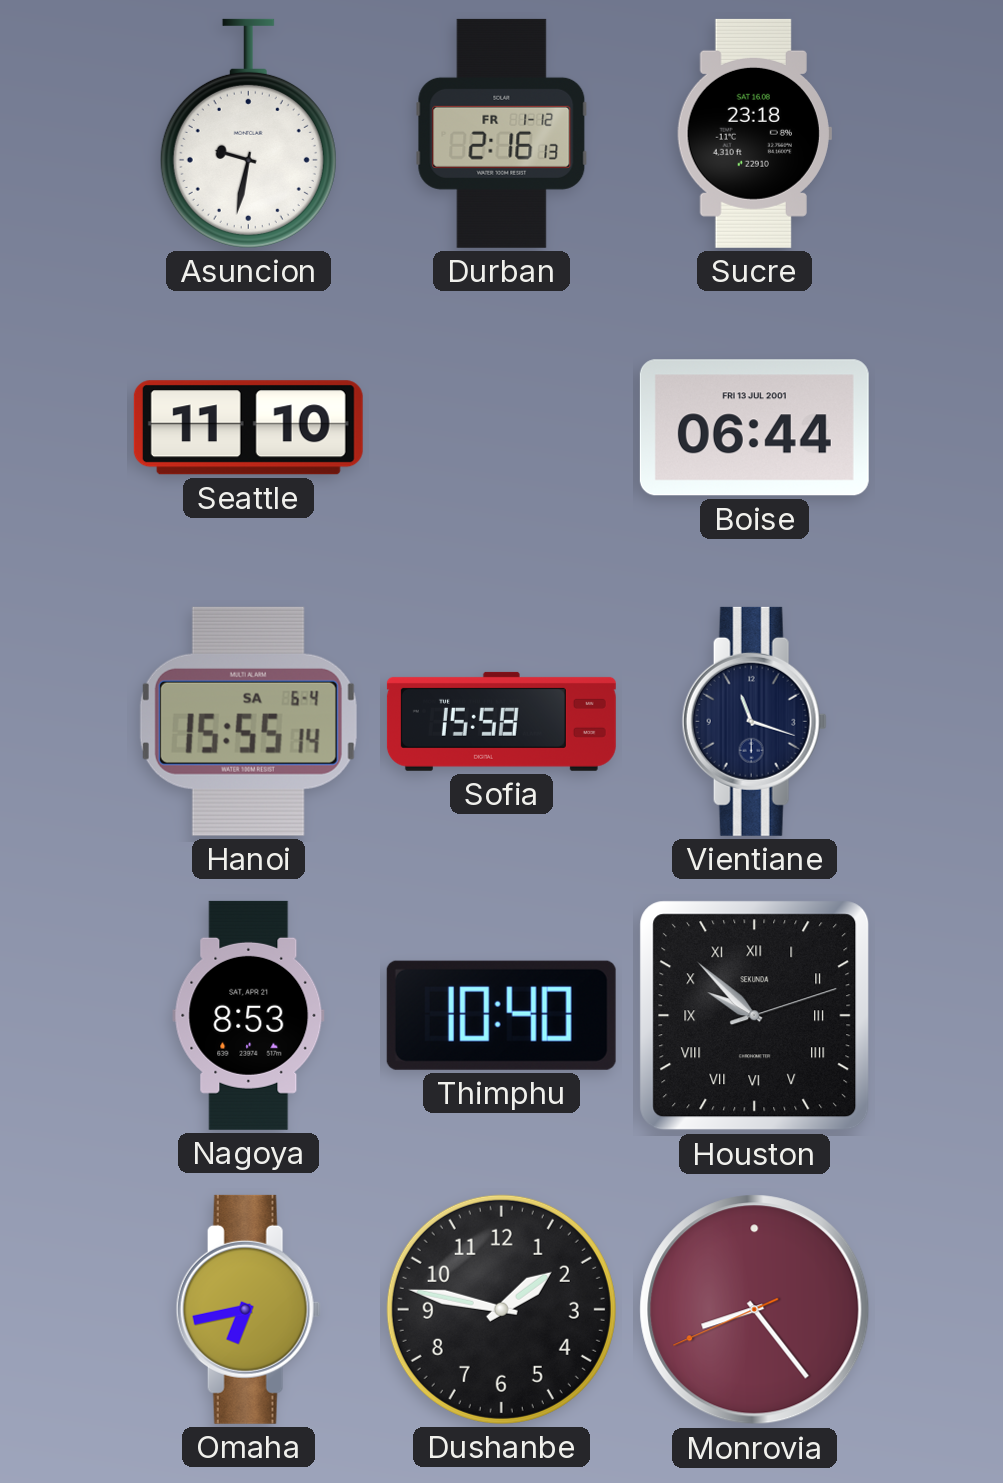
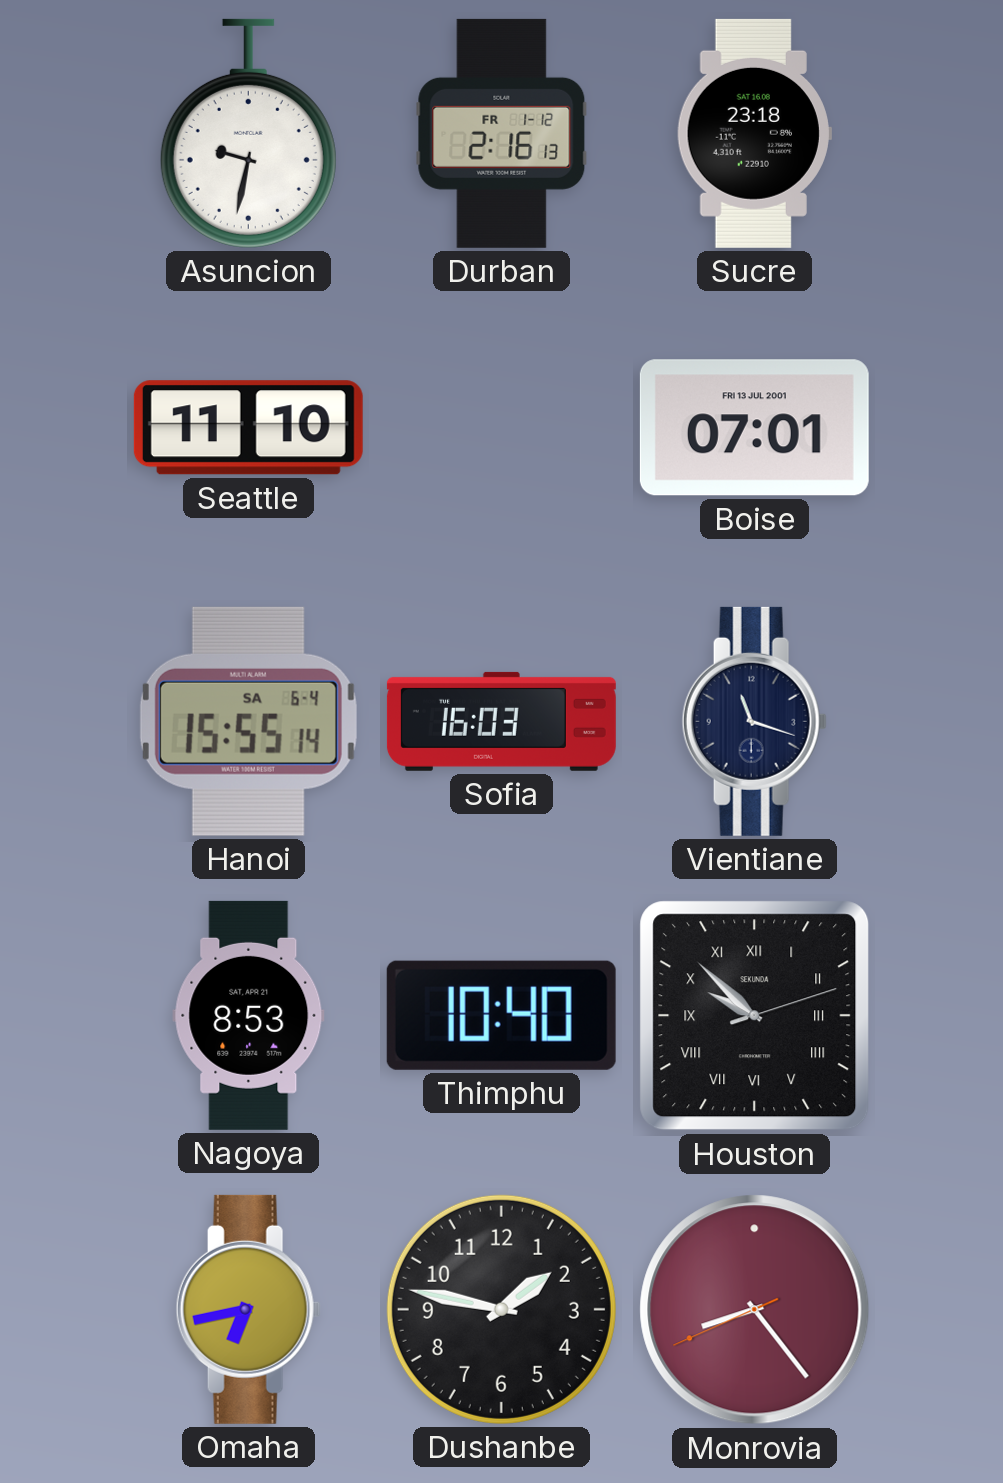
Boise: 06:44 -> 07:01 (754, 428)
Sofia: 15:58 -> 16:03 (501, 721)
